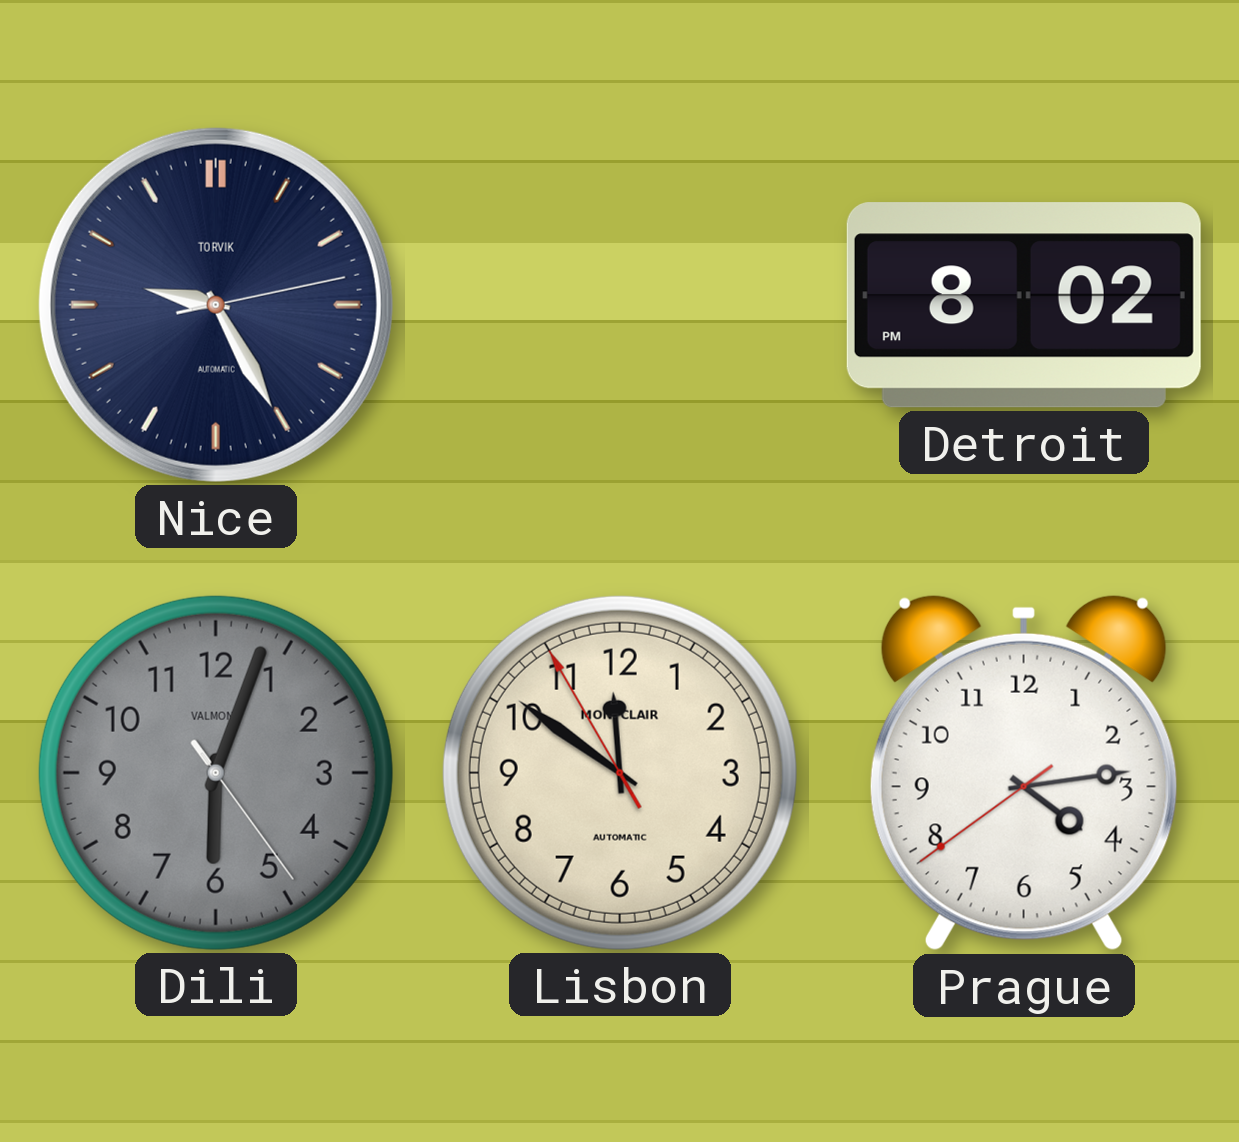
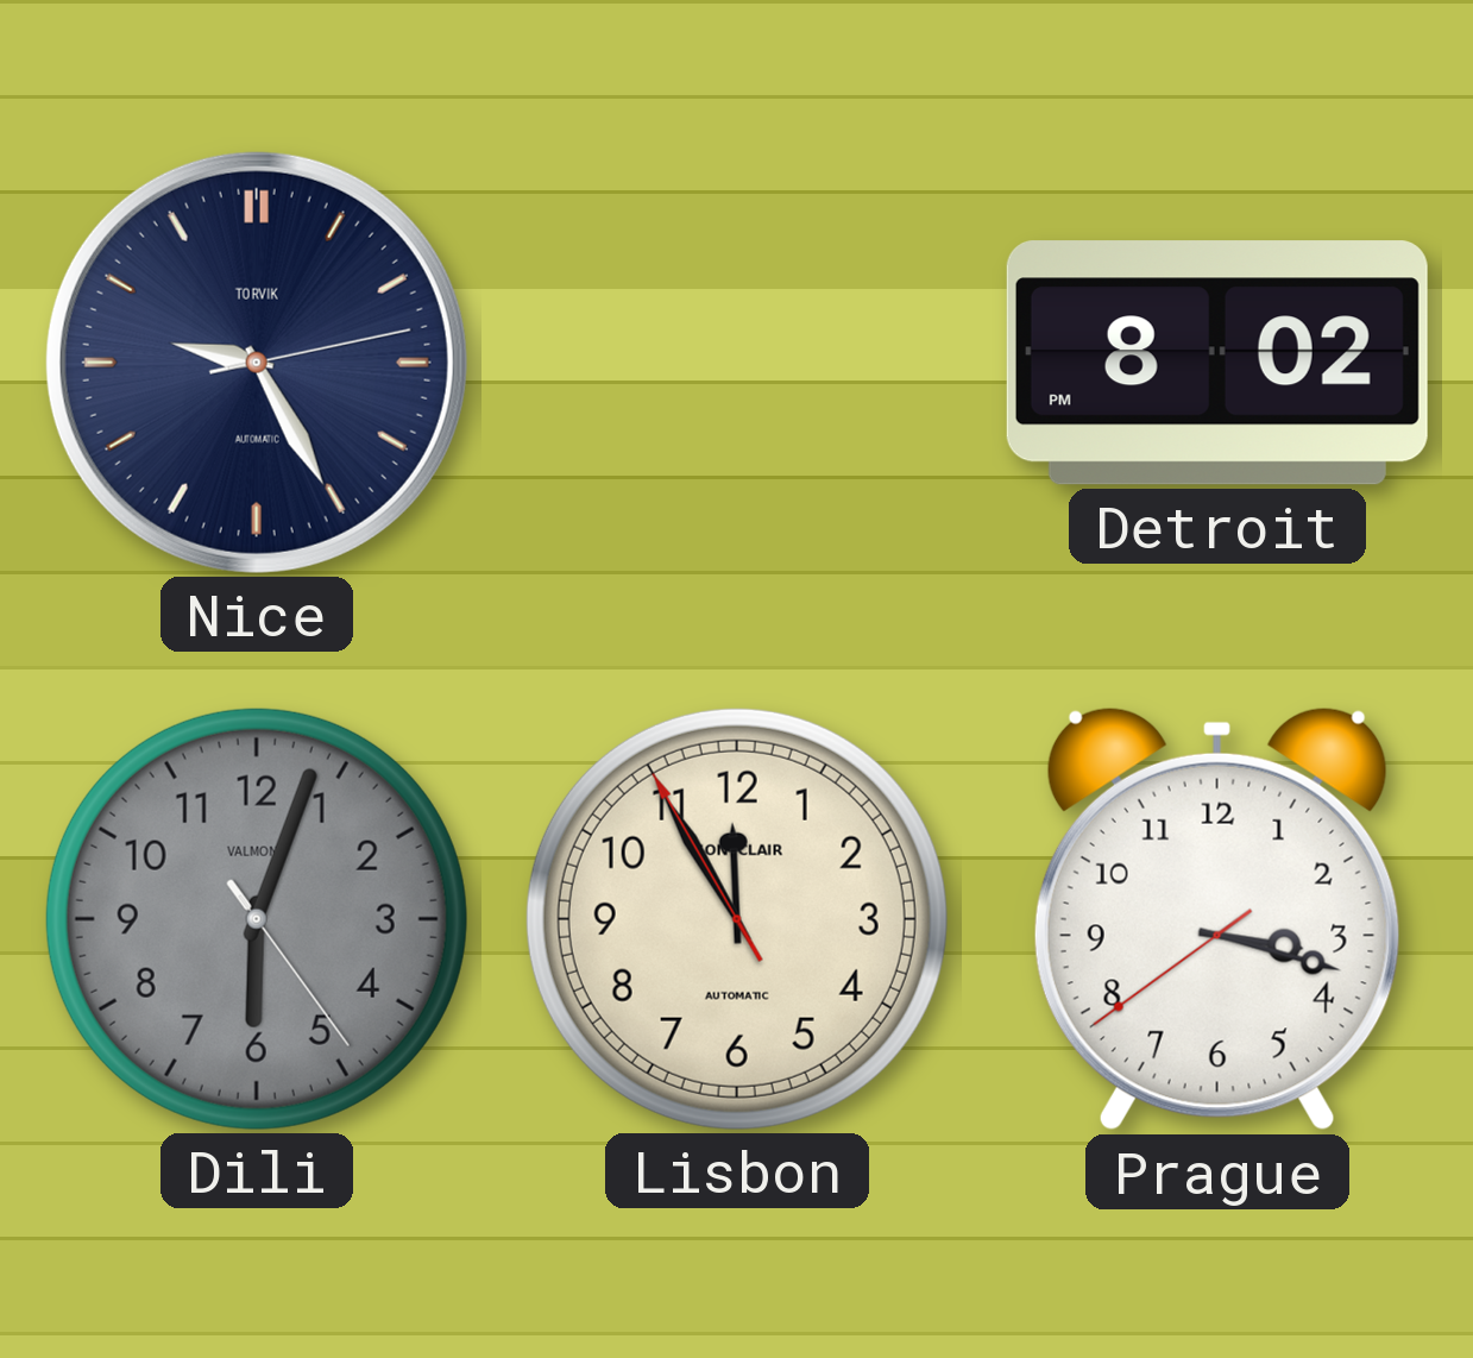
Lisbon: 11:50 -> 11:54 (737, 919)
Prague: 4:13 -> 3:17 (1217, 919)
